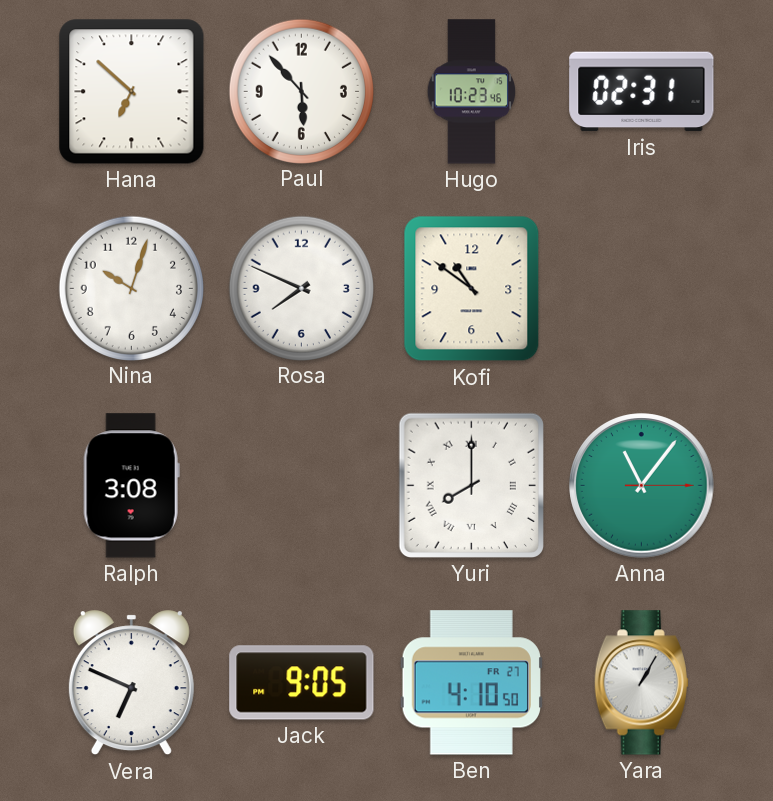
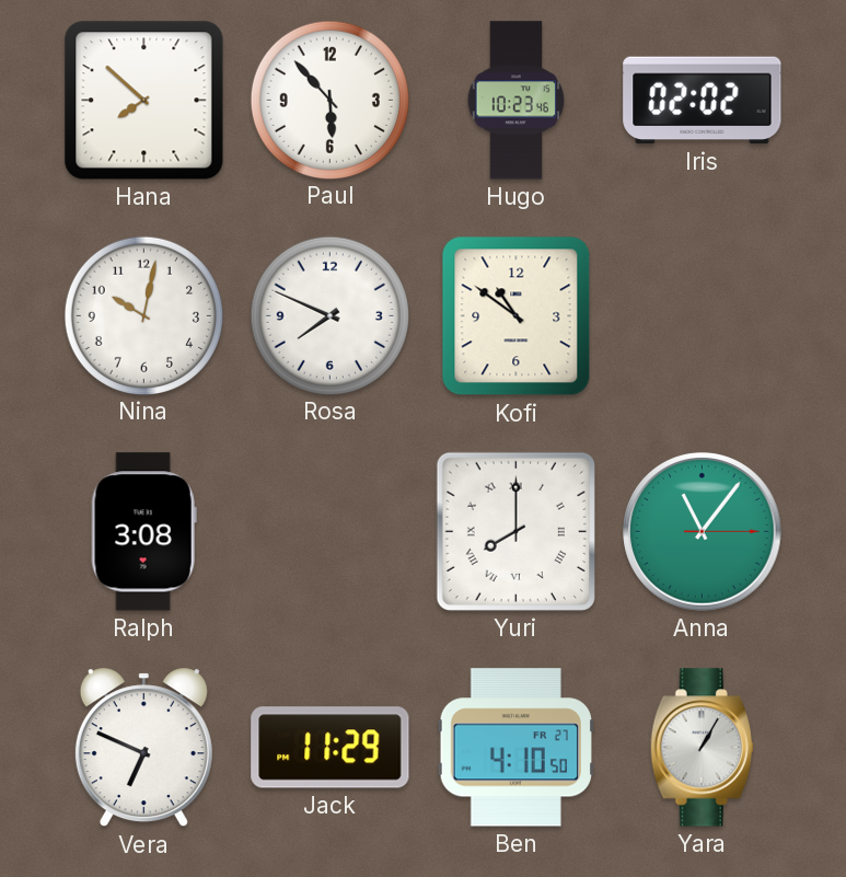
Hana: 6:52 -> 7:52 (144, 101)
Iris: 02:31 -> 02:02 (703, 101)
Nina: 10:03 -> 10:02 (143, 315)
Jack: 9:05 -> 11:29 (331, 748)
